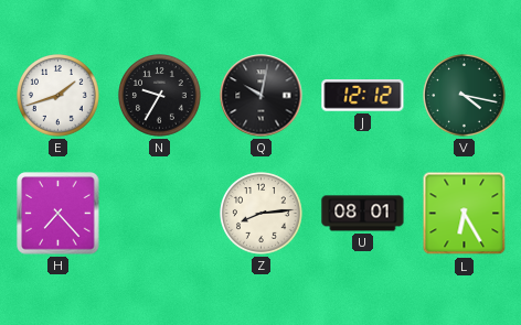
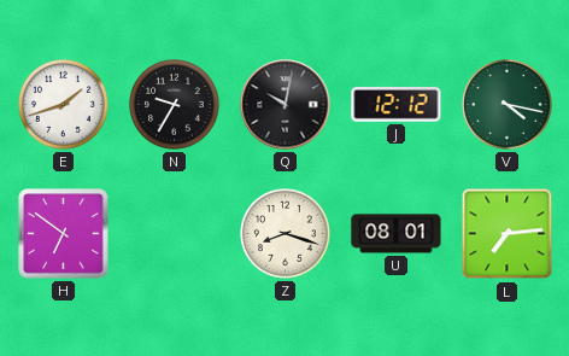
H: 7:23 -> 6:51 (64, 234)
Z: 8:14 -> 8:18 (286, 234)
L: 6:25 -> 7:14 (508, 234)
